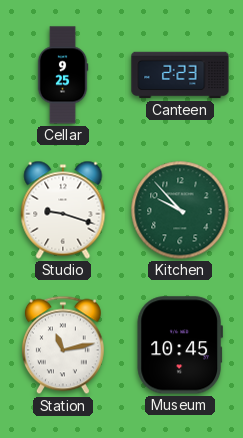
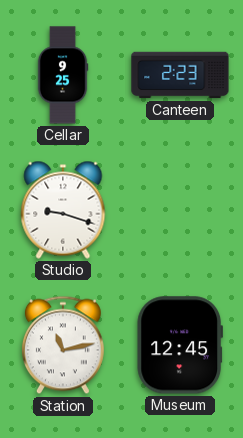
Kitchen: 9:53 -> none (180, 210)
Museum: 10:45 -> 12:45 (179, 345)
